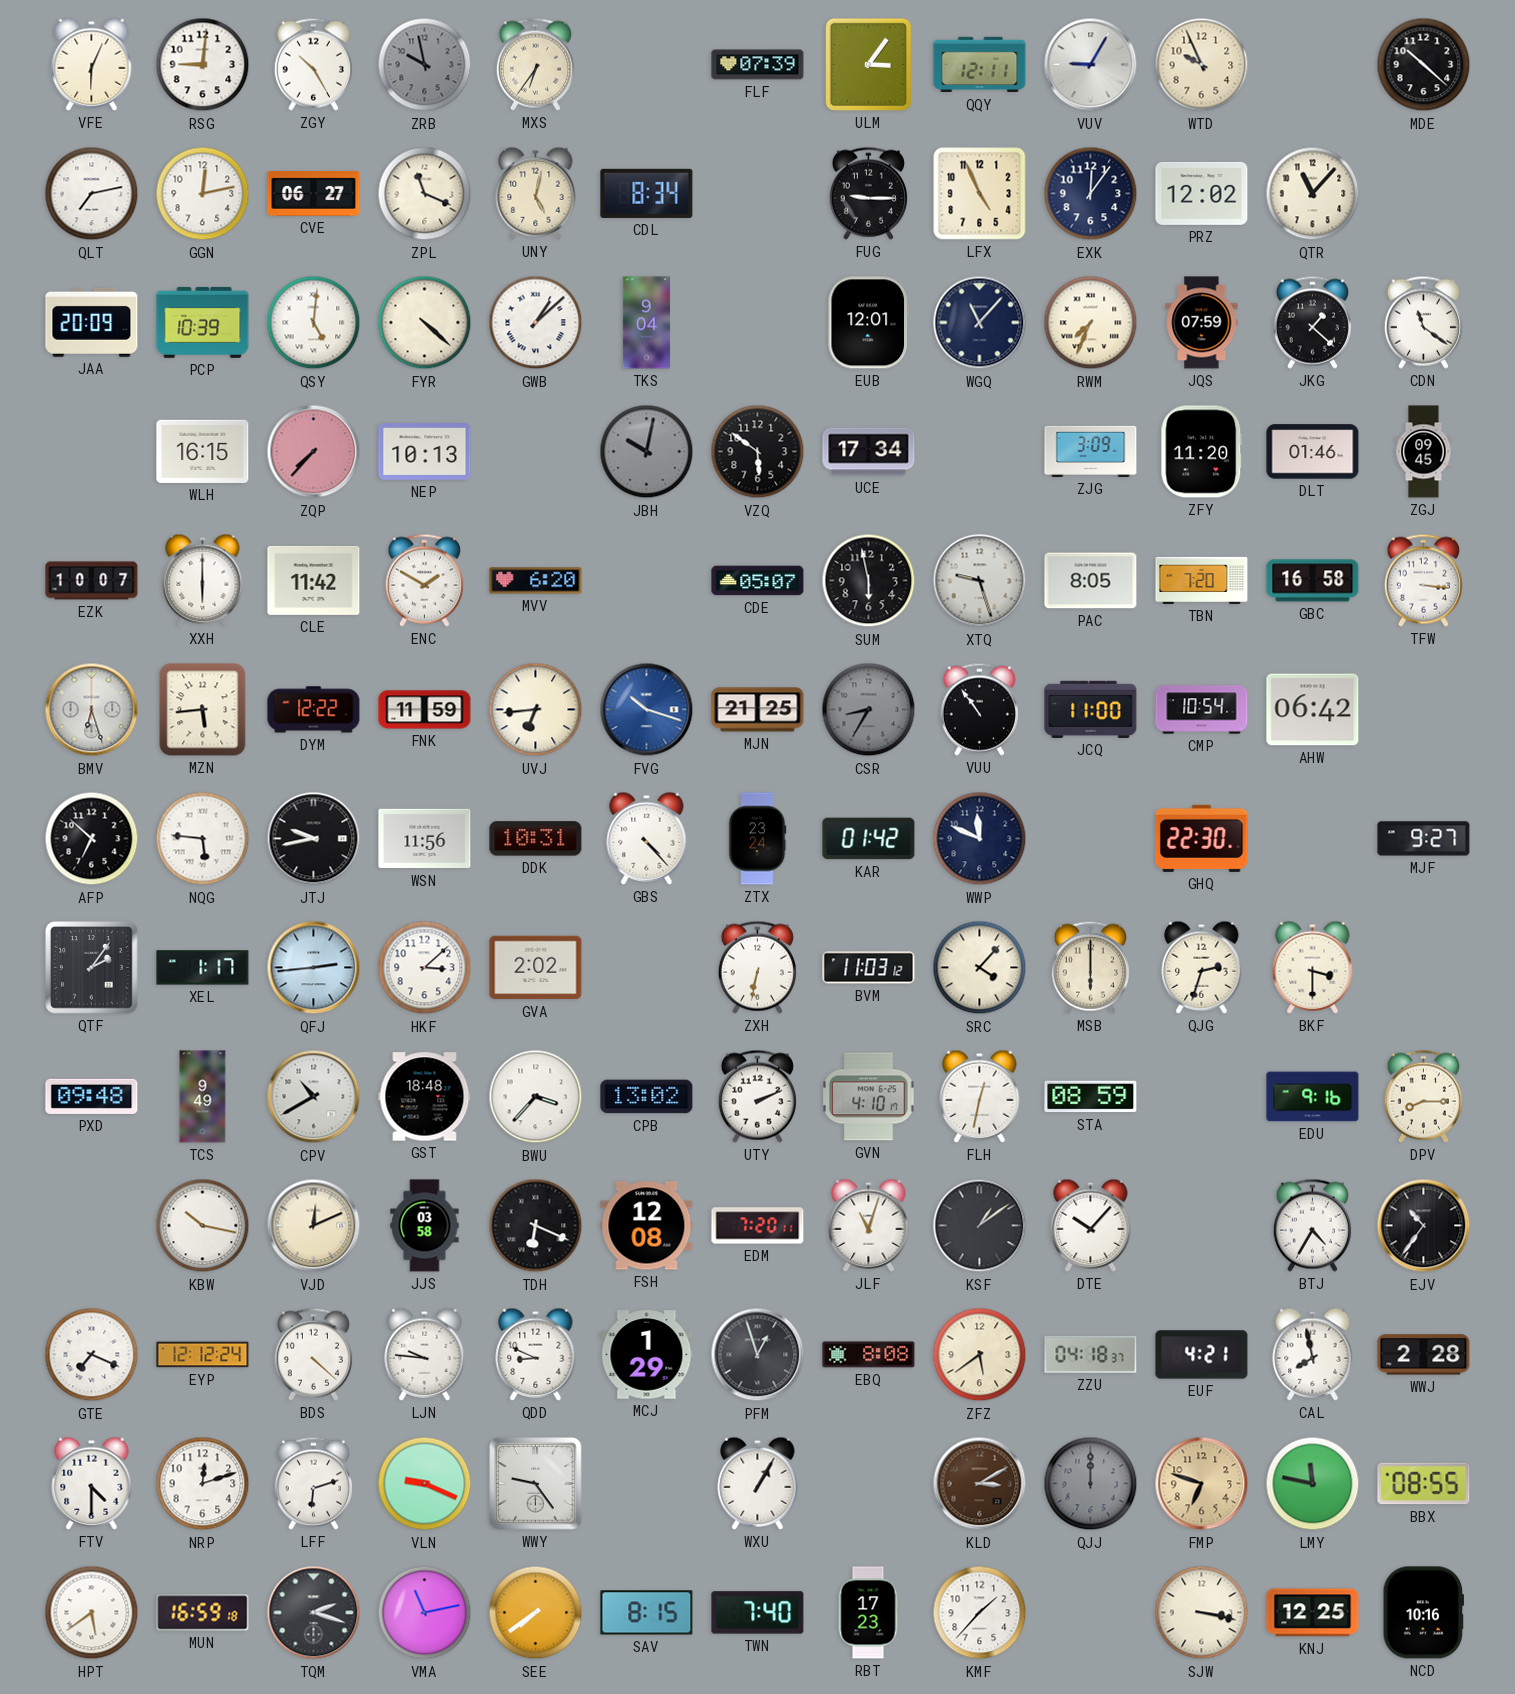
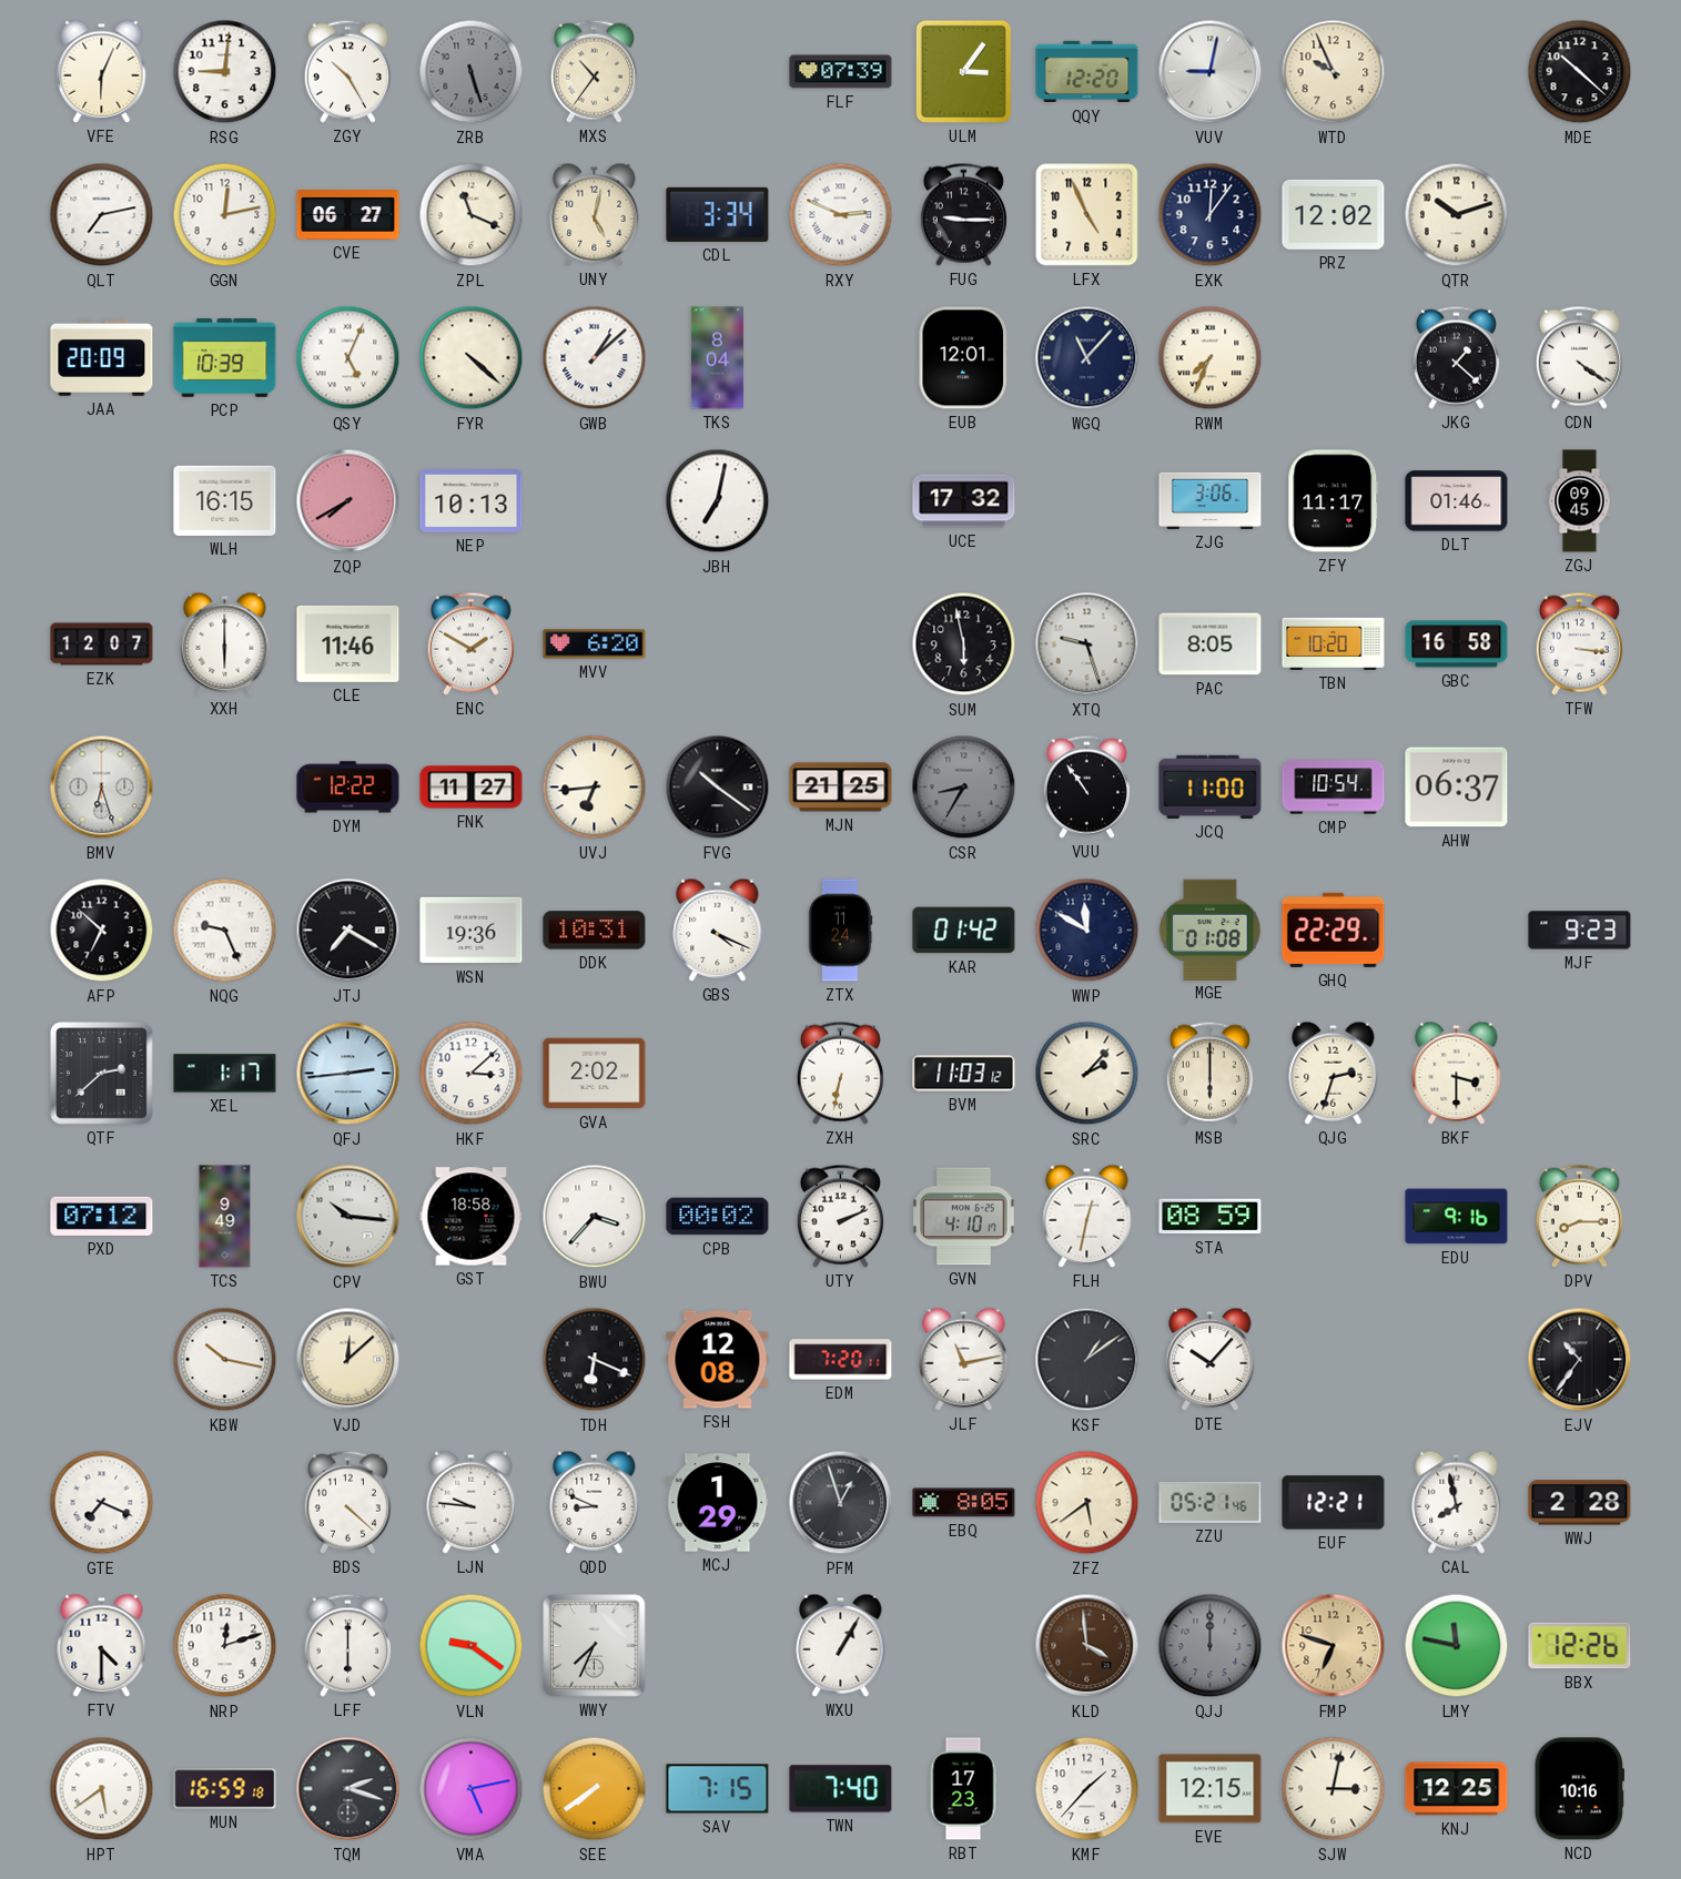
ZRB: 9:58 -> 5:27 (472, 72)
MXS: 6:36 -> 10:36 (594, 71)
QQY: 12:11 -> 12:20 (1087, 72)
VUV: 9:05 -> 9:02 (1211, 72)
CDL: 8:34 -> 3:34 (718, 214)
RXY: none -> 2:49 (841, 215)
QTR: 11:07 -> 10:12 (1457, 215)
QSY: 5:01 -> 5:04 (348, 358)
TKS: 9:04 -> 8:04 (717, 358)
JQS: 07:59 -> none (1202, 323)
CDN: 11:21 -> 4:21 (1579, 357)
ZQP: 7:37 -> 7:40 (348, 501)
JBH: 10:02 -> 7:02 (718, 501)
JBH dial: grey -> white (718, 501)
VZQ: 5:51 -> none (758, 452)
UCE: 17:34 -> 17:32 (964, 501)
ZJG: 3:09 -> 3:06 (1211, 500)
ZFY: 11:20 -> 11:17 (1334, 501)
EZK: 10:07 -> 12:07 (102, 644)
CLE: 11:42 -> 11:46 (348, 643)
CDE: 05:07 -> none (758, 581)
TBN: 7:20 -> 10:20 (1334, 643)
MZN: 5:44 -> none (203, 710)
FNK: 11:59 -> 11:27 (472, 788)
FVG: 10:18 -> 10:21 (718, 788)
FVG dial: blue -> black (718, 788)
AHW: 06:42 -> 06:37 (1457, 788)
NQG: 5:46 -> 9:26 (225, 931)
JTJ: 9:43 -> 7:20 (348, 931)
WSN: 11:56 -> 19:36 (472, 931)
GBS: 4:23 -> 4:19 (718, 930)
ZTX: 23:24 -> 11:24 (840, 931)
WWP: 11:49 -> 11:50 (1087, 931)
MGE: none -> 01:08 (1211, 930)
GHQ: 22:30 -> 22:29 (1334, 930)
MJF: 9:27 -> 9:23 (1580, 931)
QTF: 2:06 -> 2:38 (102, 1074)
SRC: 4:07 -> 2:07 (1087, 1074)
PXD: 09:48 -> 07:12 (102, 1216)
CPV: 10:40 -> 10:16 (348, 1217)
GST: 18:48 -> 18:58 (472, 1217)
CPB: 13:02 -> 00:02 (718, 1217)
VJD: 12:11 -> 12:08 (348, 1360)
JJS: 03:58 -> none (425, 1226)
JLF: 11:03 -> 11:13 (964, 1359)
BTJ: 4:35 -> none (1312, 1225)
EYP: 12:12 -> none (203, 1355)
EBQ: 8:08 -> 8:05 (964, 1503)
ZZU: 04:18 -> 05:21 (1211, 1502)
EUF: 4:21 -> 12:21 (1334, 1503)
LFF: 6:12 -> 6:00 (347, 1645)
VLN: 9:19 -> 9:21 (472, 1646)
WWY: 9:24 -> 7:34 (595, 1646)
KLD: 3:10 -> 3:59 (1087, 1646)
BBX: 08:55 -> 12:26 (1580, 1646)
VMA: 11:13 -> 5:13 (472, 1789)
SAV: 8:15 -> 7:15 (718, 1789)
EVE: none -> 12:15 (1211, 1789)
SJW: 3:17 -> 3:02 (1334, 1789)
